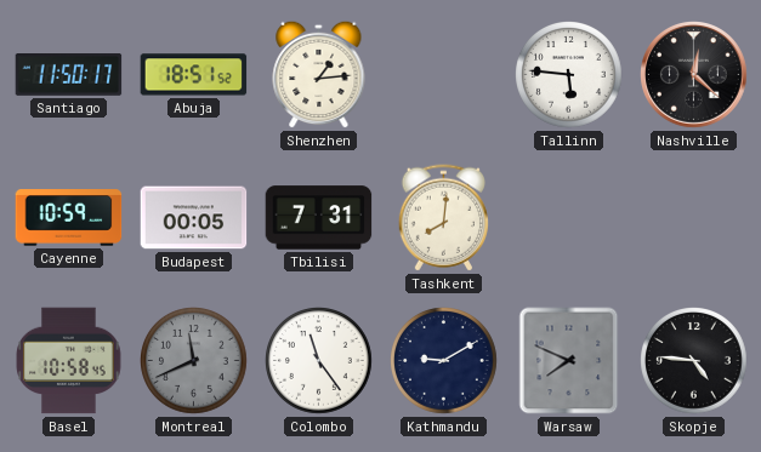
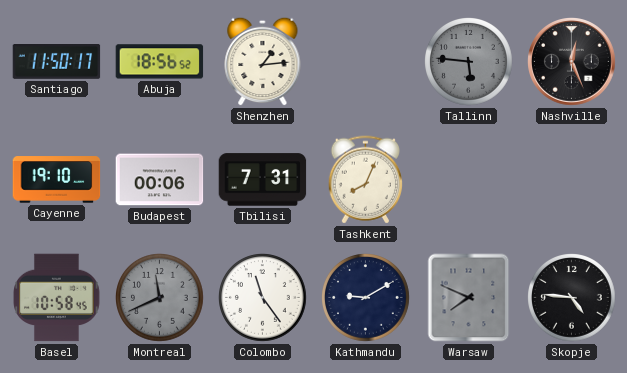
Abuja: 18:51 -> 18:56 (160, 62)
Tallinn dial: white -> grey (469, 62)
Nashville: 12:22 -> 12:26 (572, 62)
Cayenne: 10:59 -> 19:10 (57, 180)
Budapest: 00:05 -> 00:06 (160, 180)
Tashkent: 8:01 -> 8:04 (365, 180)
